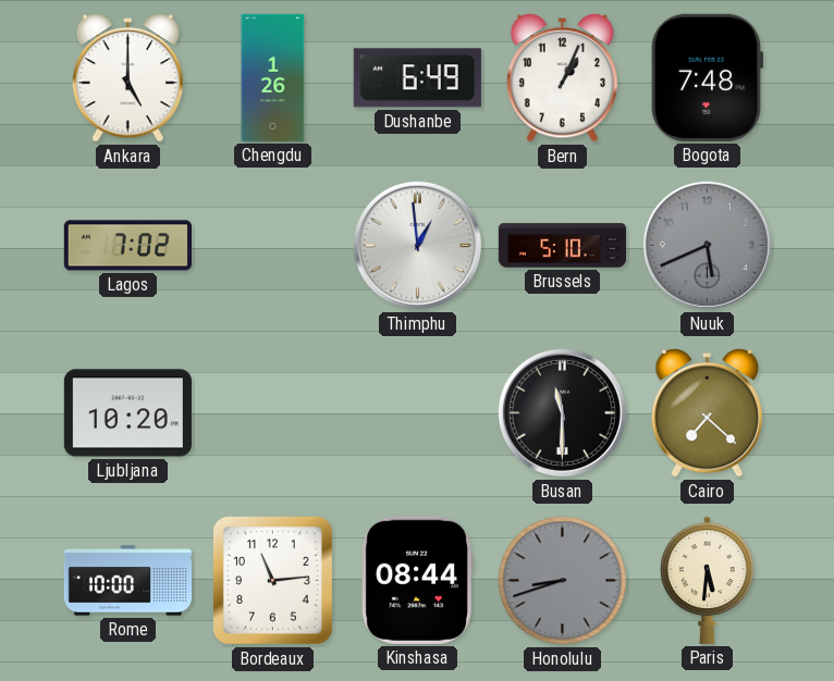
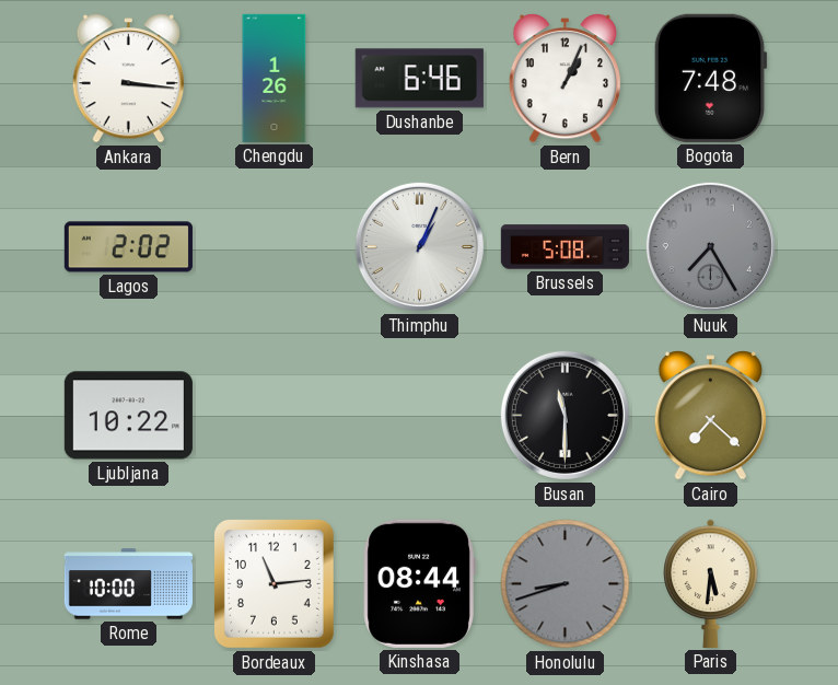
Ankara: 5:00 -> 3:16 (128, 79)
Dushanbe: 6:49 -> 6:46 (419, 79)
Lagos: 7:02 -> 2:02 (128, 247)
Thimphu: 12:59 -> 1:04 (419, 246)
Brussels: 5:10 -> 5:08 (565, 247)
Nuuk: 5:41 -> 7:25 (710, 246)
Ljubljana: 10:20 -> 10:22 (128, 416)
